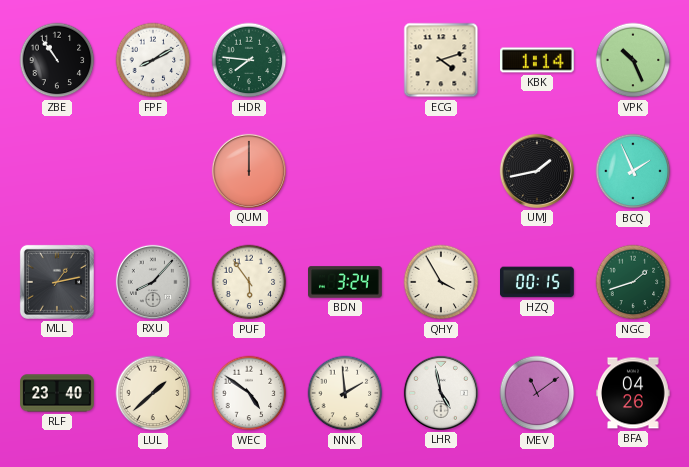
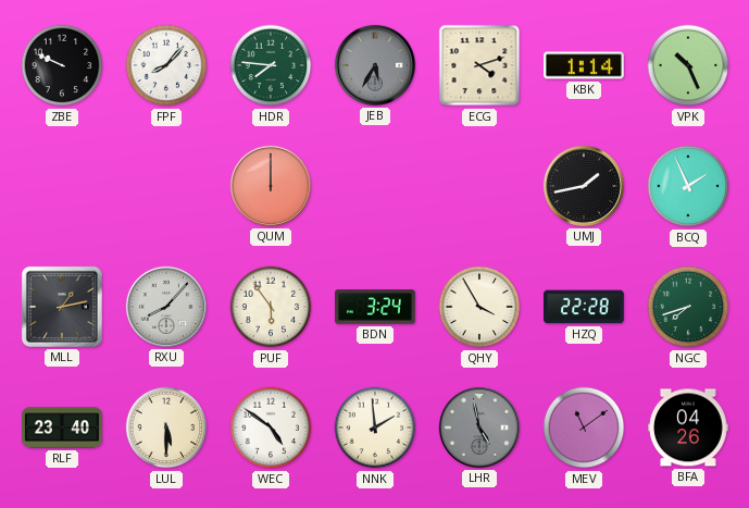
ZBE: 10:54 -> 9:49 (62, 65)
FPF: 8:10 -> 8:07 (166, 65)
JEB: none -> 5:35 (375, 65)
HZQ: 00:15 -> 22:28 (585, 307)
NGC: 1:42 -> 7:42 (688, 307)
LUL: 1:38 -> 5:30 (166, 428)
LHR dial: white -> grey (479, 428)
